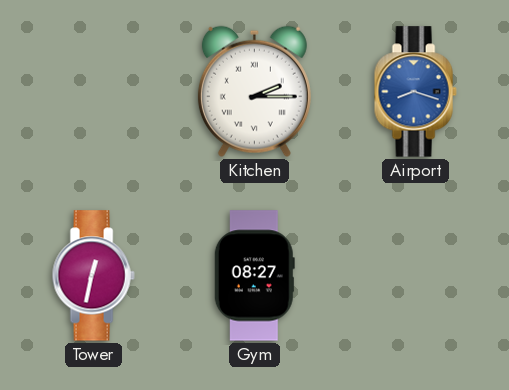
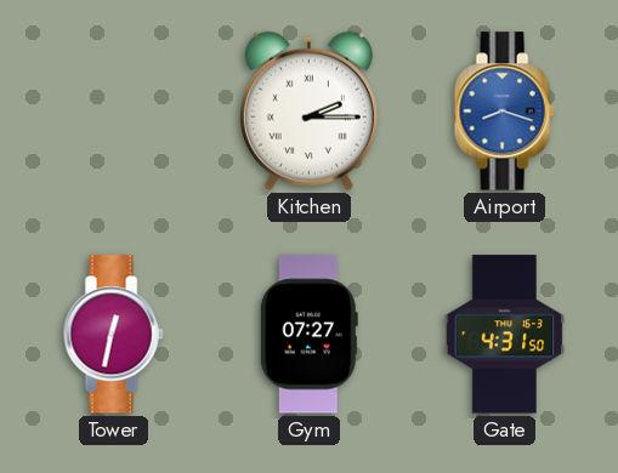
Gym: 08:27 -> 07:27 (308, 335)
Gate: none -> 4:31 (505, 335)
